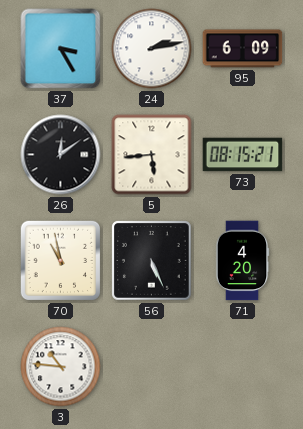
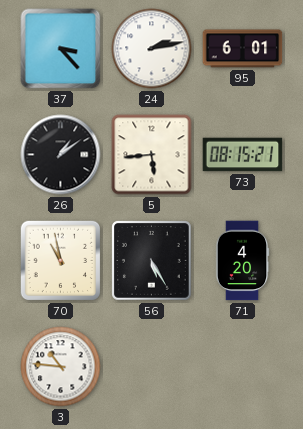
37: 3:25 -> 3:23 (61, 49)
95: 6:09 -> 6:01 (243, 49)
26: 12:09 -> 1:09 (61, 155)
56: 5:26 -> 5:25 (152, 261)
